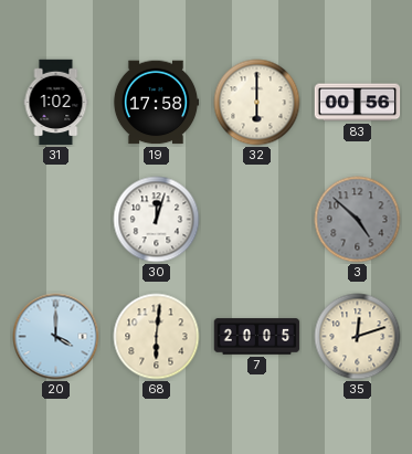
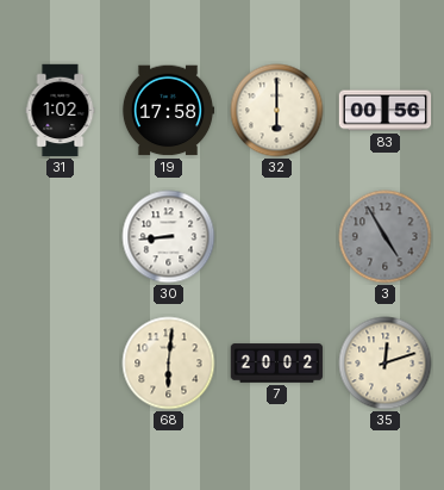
30: 12:03 -> 8:44 (169, 237)
3: 4:52 -> 4:55 (386, 237)
20: 4:00 -> none (56, 337)
7: 20:05 -> 20:02 (277, 364)
